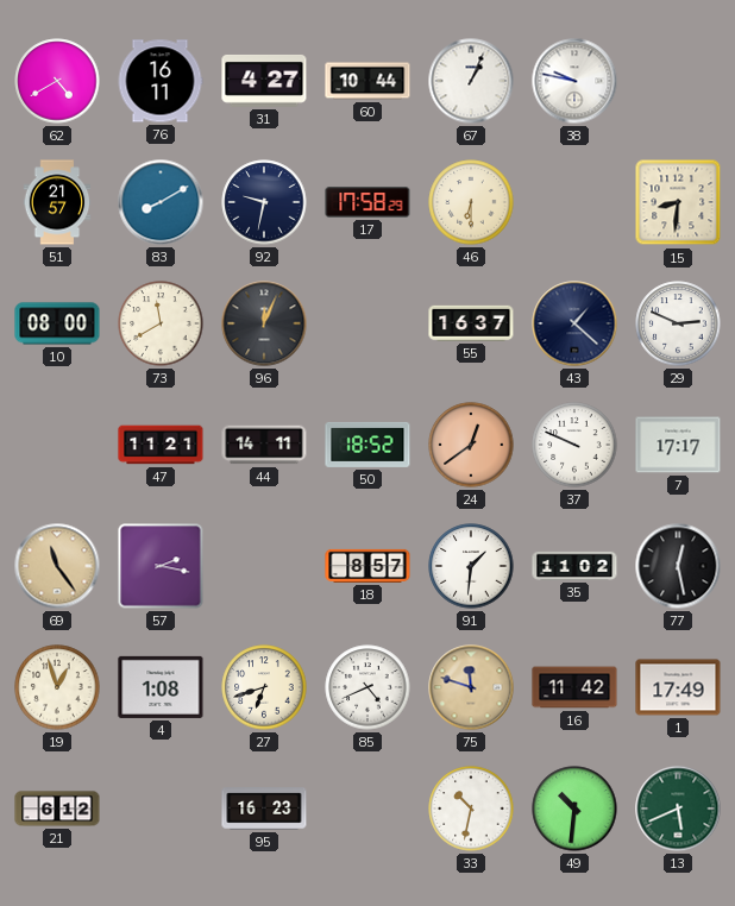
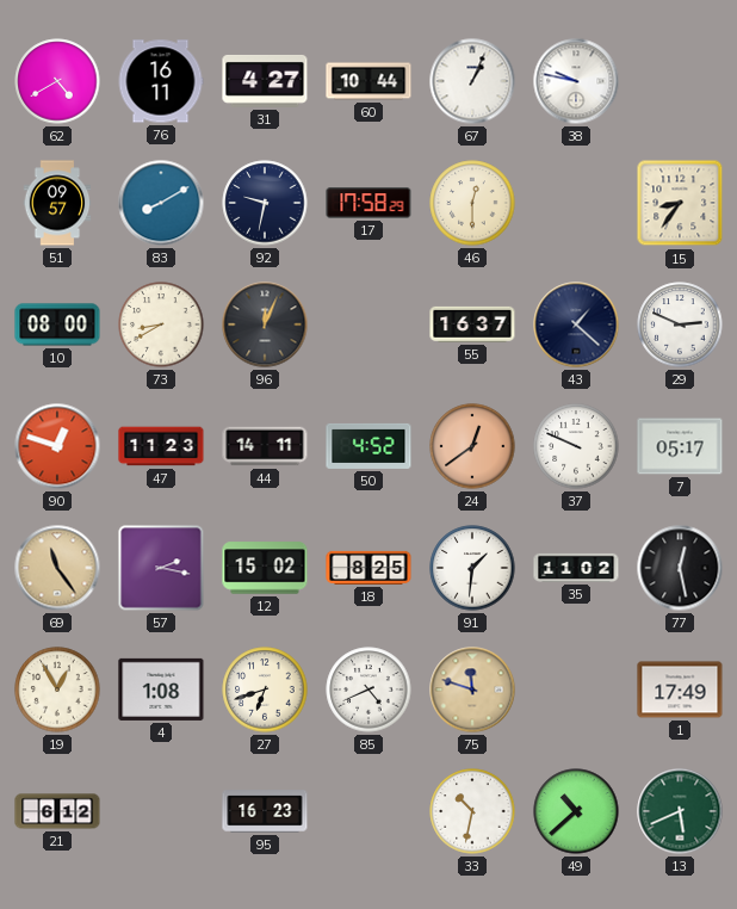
51: 21:57 -> 09:57 (57, 203)
46: 6:30 -> 12:30 (472, 203)
15: 8:31 -> 8:36 (680, 203)
73: 11:40 -> 8:40 (161, 324)
90: none -> 12:48 (57, 446)
47: 11:21 -> 11:23 (161, 446)
50: 18:52 -> 4:52 (368, 446)
7: 17:17 -> 05:17 (680, 446)
12: none -> 15:02 (265, 568)
18: 8:57 -> 8:25 (368, 568)
19: 12:57 -> 12:55 (57, 690)
16: 11:42 -> none (574, 687)
49: 10:31 -> 10:38 (576, 811)
